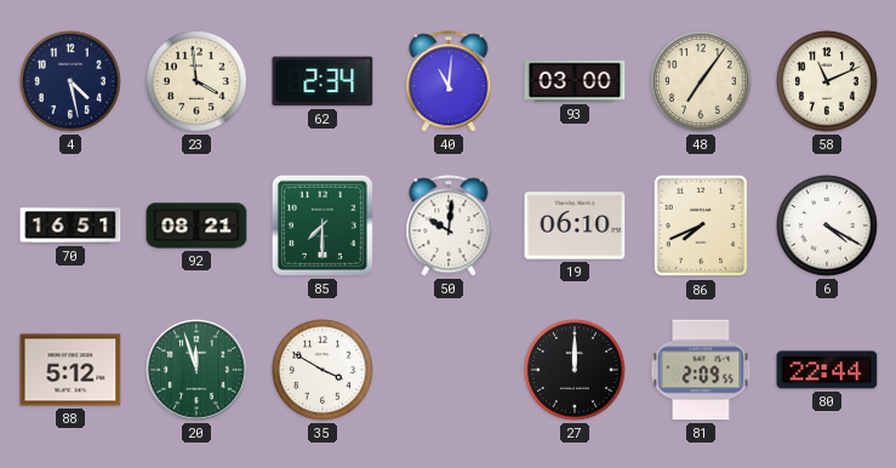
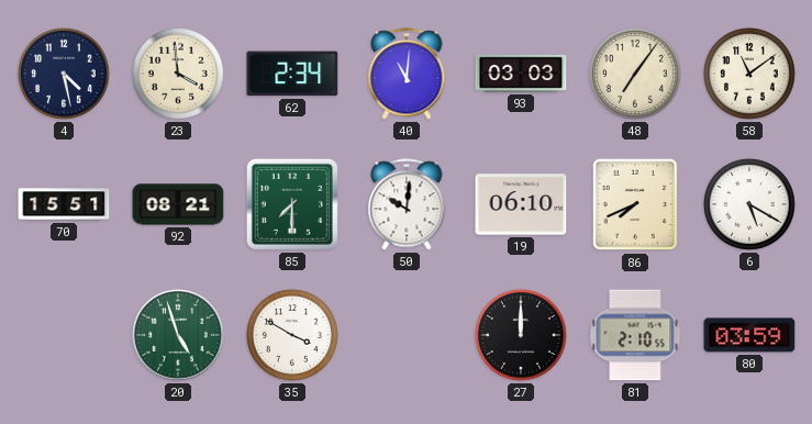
93: 03:00 -> 03:03 (521, 74)
58: 11:11 -> 11:09 (749, 74)
70: 16:51 -> 15:51 (64, 204)
6: 4:20 -> 5:20 (749, 204)
88: 5:12 -> none (70, 370)
20: 11:57 -> 4:57 (178, 335)
81: 2:09 -> 2:10 (635, 335)
80: 22:44 -> 03:59 (749, 335)
